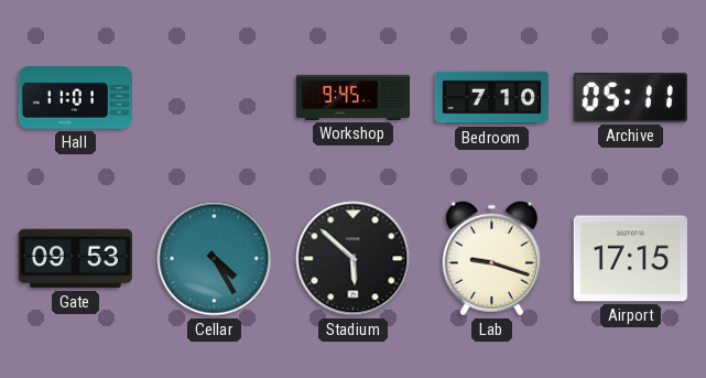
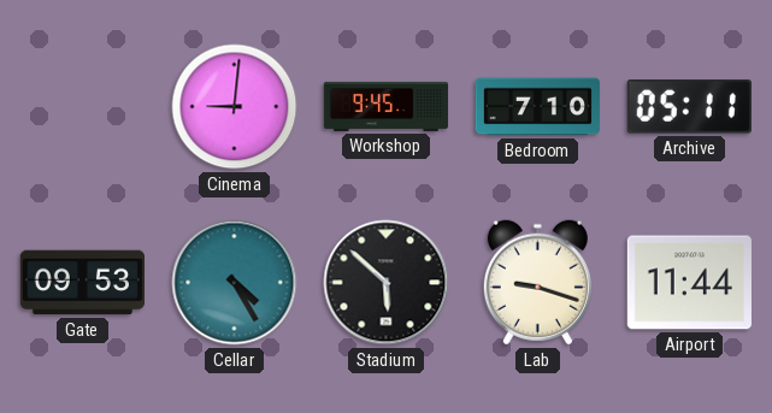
Hall: 11:01 -> none (75, 98)
Cinema: none -> 9:01 (235, 107)
Airport: 17:15 -> 11:44 (689, 283)
